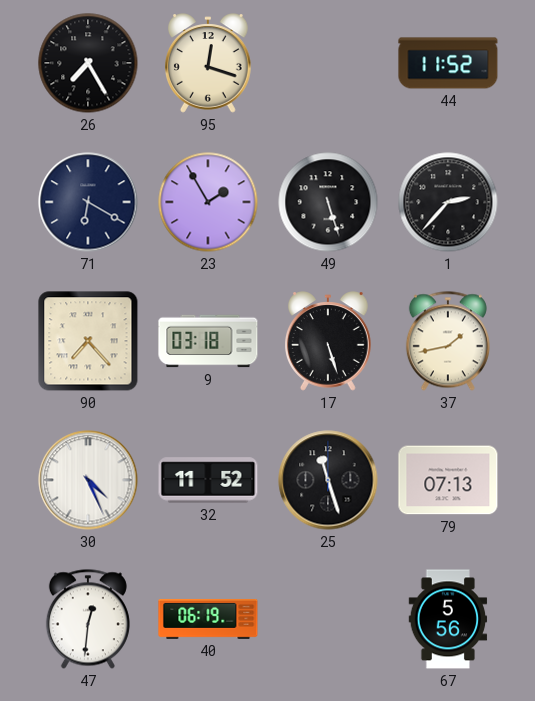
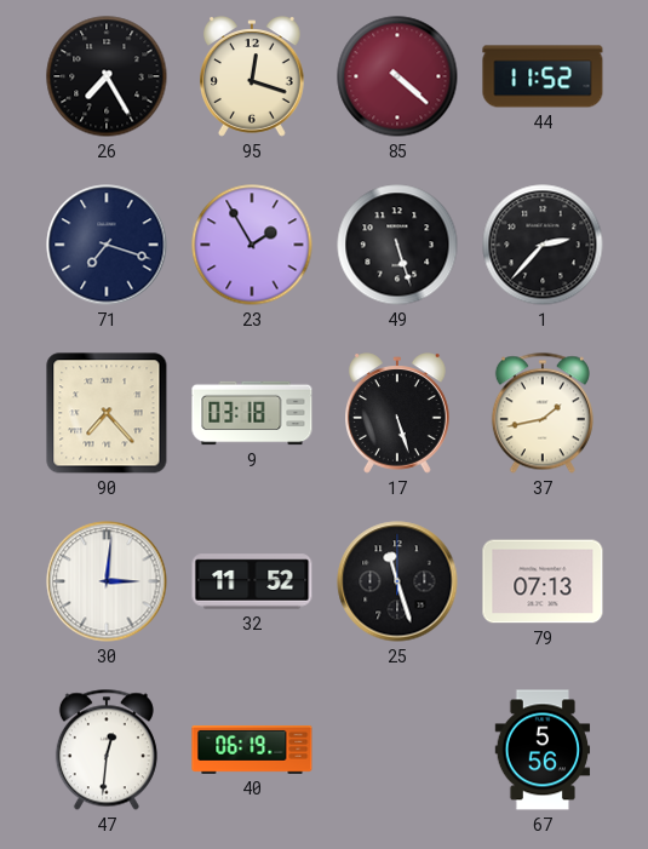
85: none -> 4:22 (397, 76)
71: 6:20 -> 7:18 (107, 245)
30: 4:26 -> 3:01 (107, 581)
